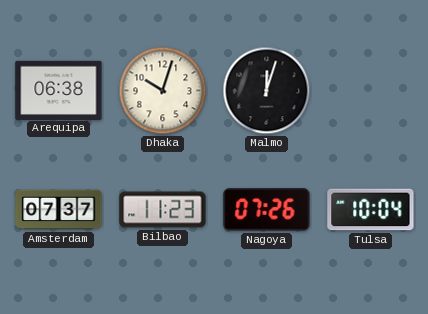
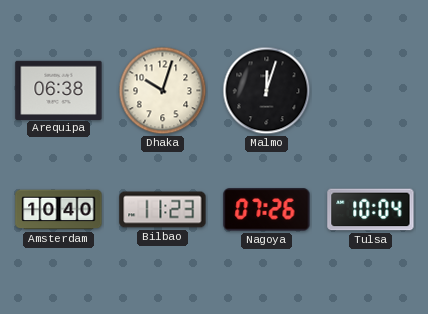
Amsterdam: 07:37 -> 10:40 (59, 210)
